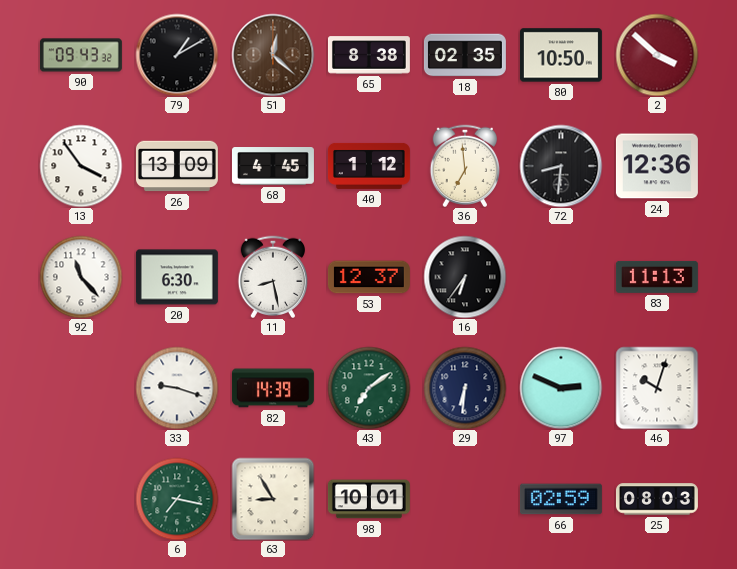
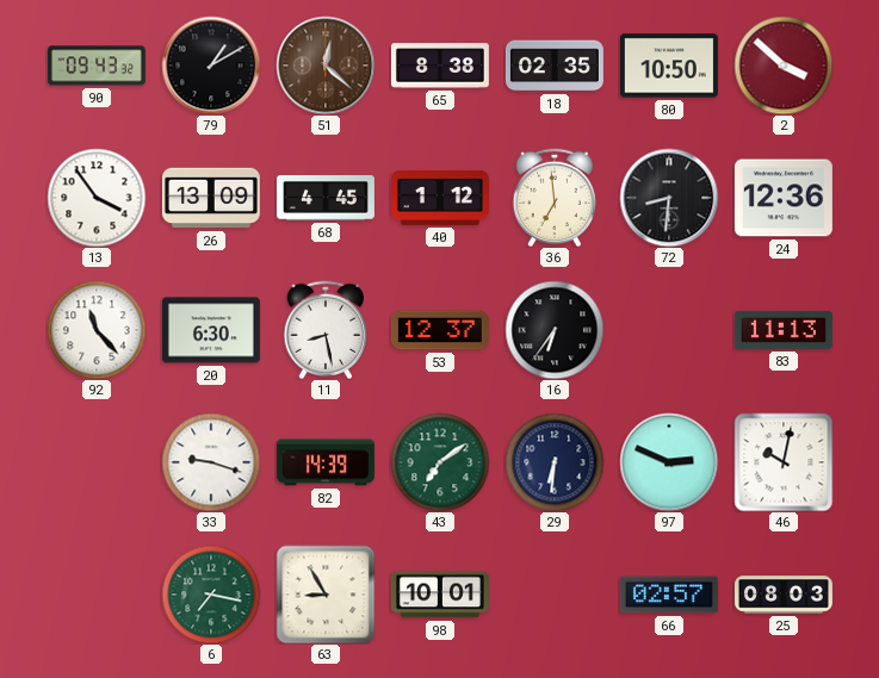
46: 10:03 -> 10:02 (784, 462)
66: 02:59 -> 02:57 (669, 595)
